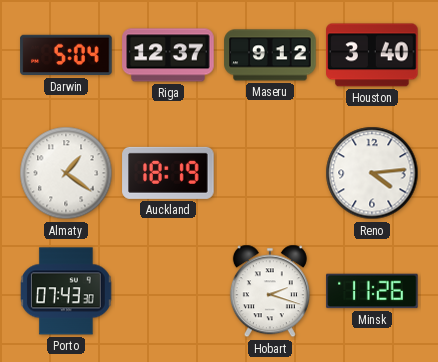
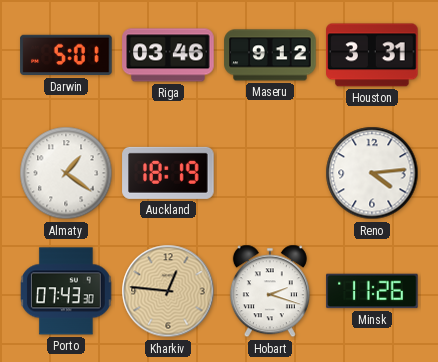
Darwin: 5:04 -> 5:01 (66, 55)
Riga: 12:37 -> 03:46 (168, 55)
Houston: 3:40 -> 3:31 (372, 55)
Kharkiv: none -> 12:46 (168, 291)
